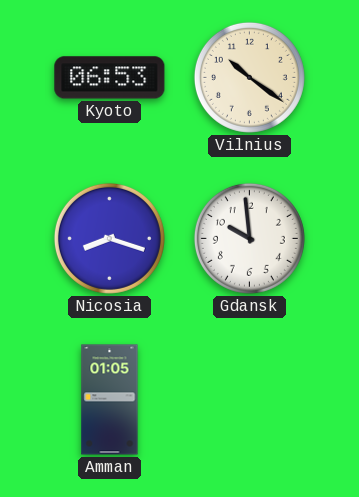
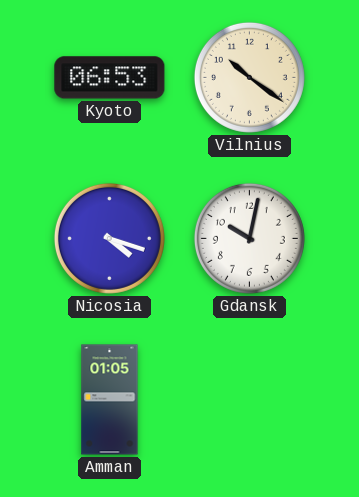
Nicosia: 8:18 -> 4:18 (109, 238)
Gdansk: 9:59 -> 10:02 (249, 238)
